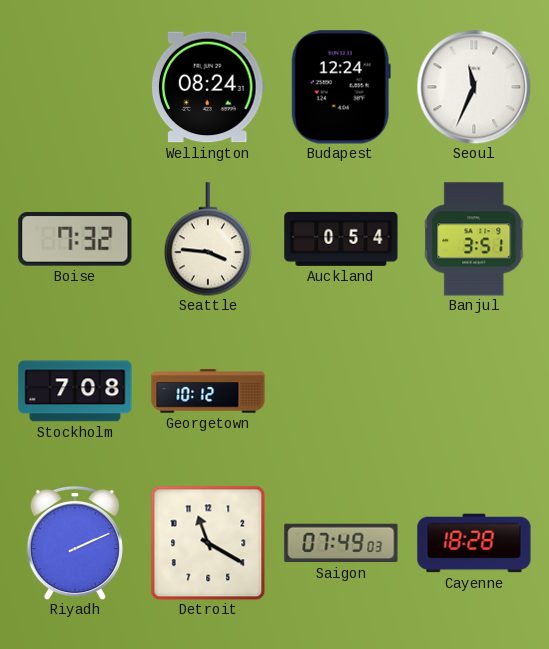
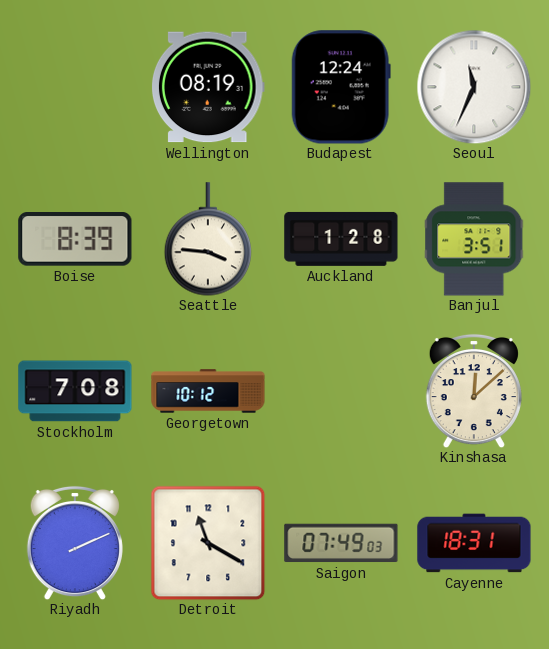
Wellington: 08:24 -> 08:19 (208, 87)
Boise: 7:32 -> 8:39 (75, 239)
Auckland: 0:54 -> 1:28 (341, 239)
Kinshasa: none -> 12:08 (474, 391)
Cayenne: 18:28 -> 18:31 (474, 543)
